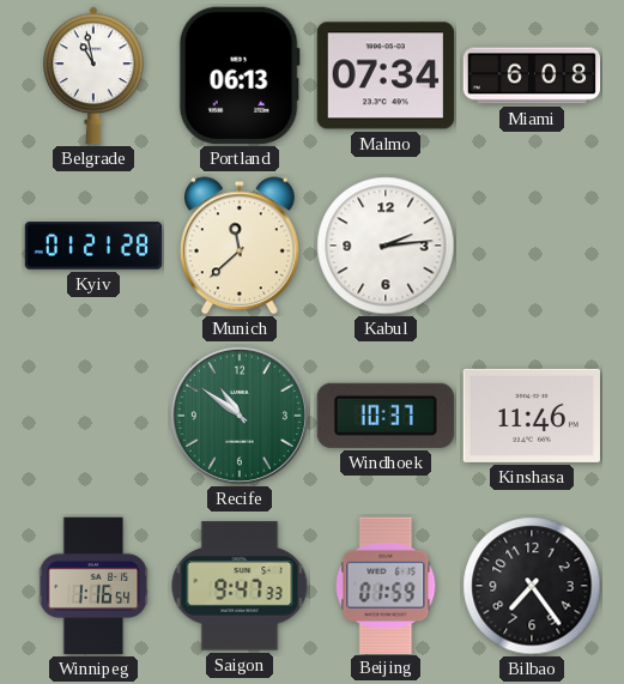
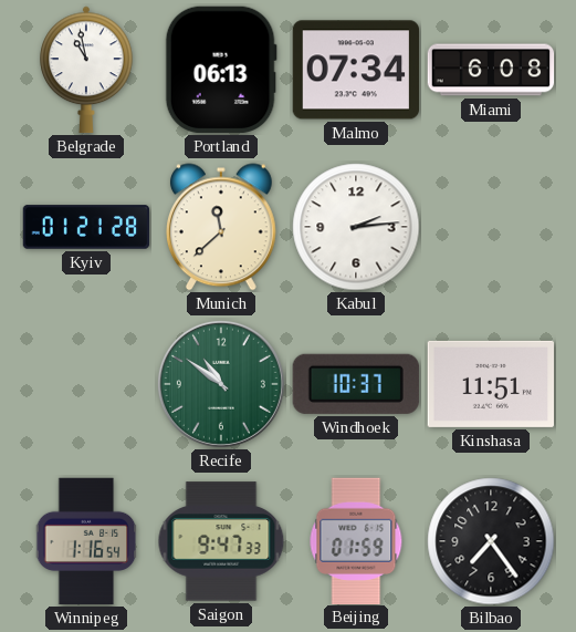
Kinshasa: 11:46 -> 11:51 (490, 384)
